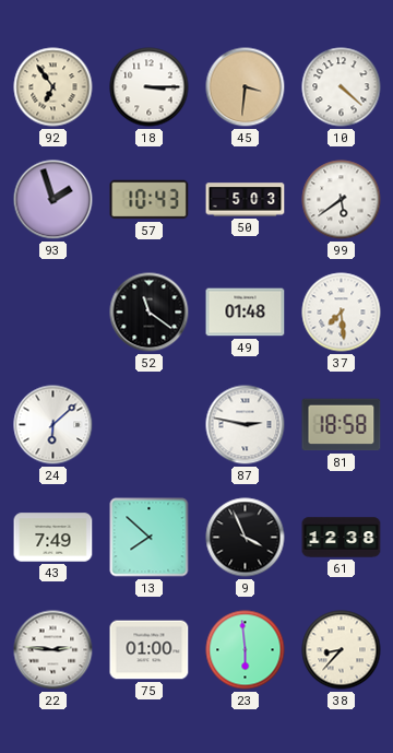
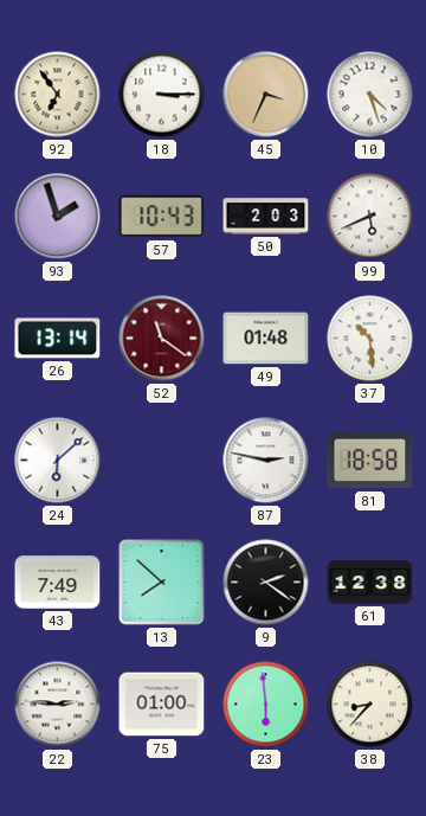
45: 3:31 -> 3:34 (266, 95)
10: 4:22 -> 4:27 (370, 95)
50: 5:03 -> 2:03 (266, 217)
99: 5:39 -> 5:41 (370, 217)
26: none -> 13:14 (58, 339)
52 dial: black -> burgundy (162, 339)
37: 7:29 -> 10:29 (370, 339)
9: 3:56 -> 2:21 (266, 583)
